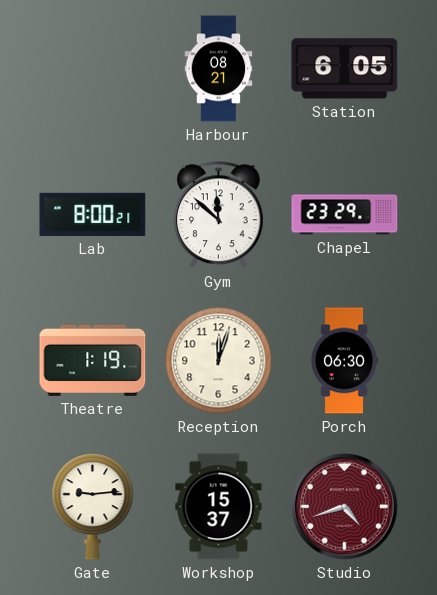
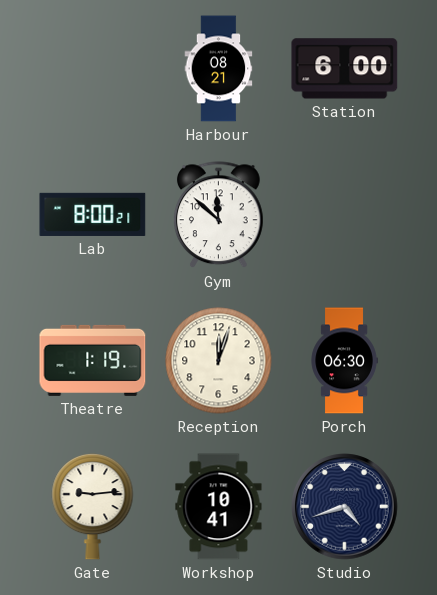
Station: 6:05 -> 6:00 (345, 69)
Chapel: 23:29 -> none (345, 215)
Workshop: 15:37 -> 10:41 (219, 507)
Studio dial: burgundy -> navy (345, 507)
